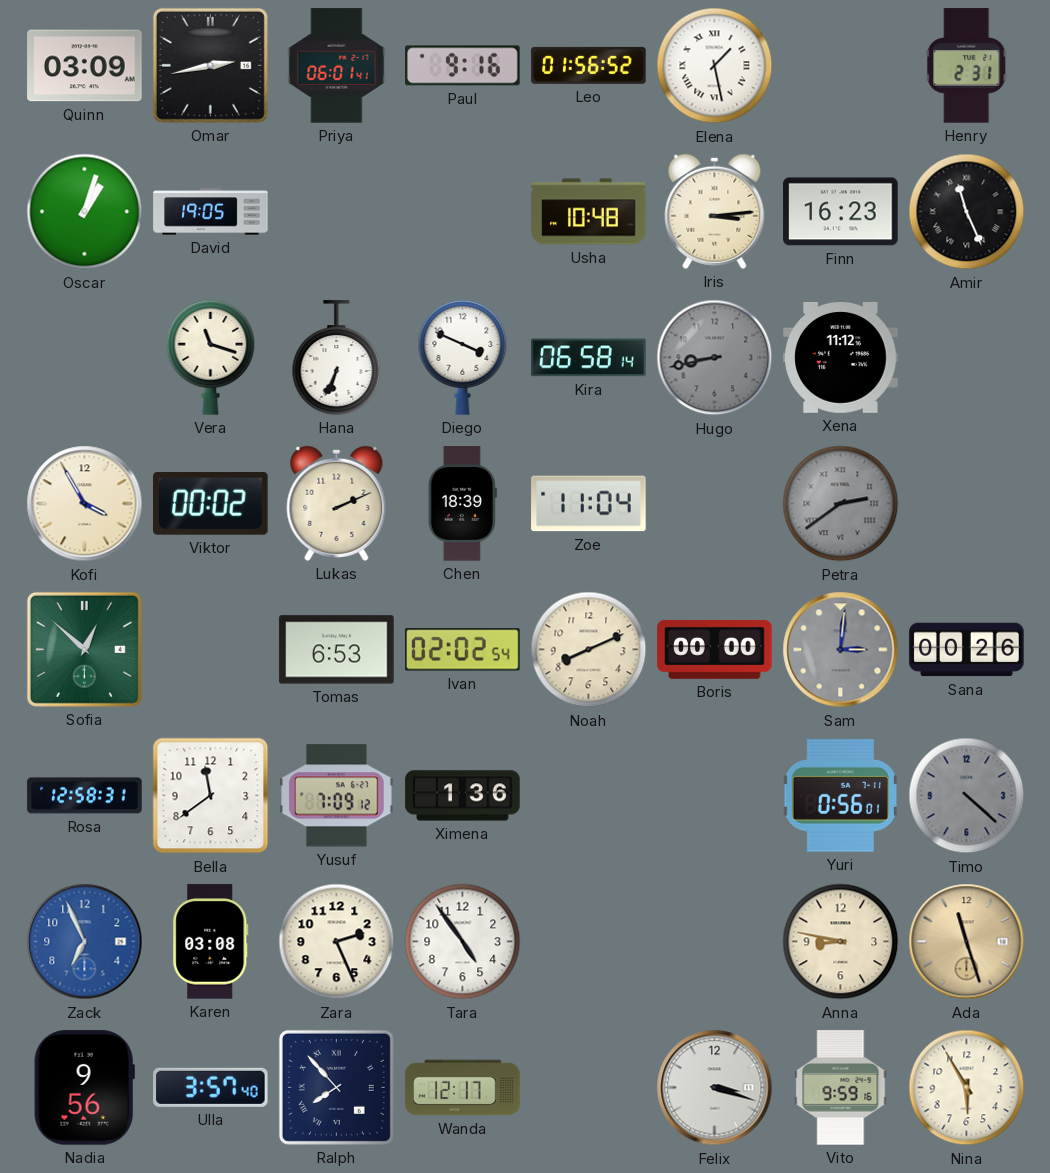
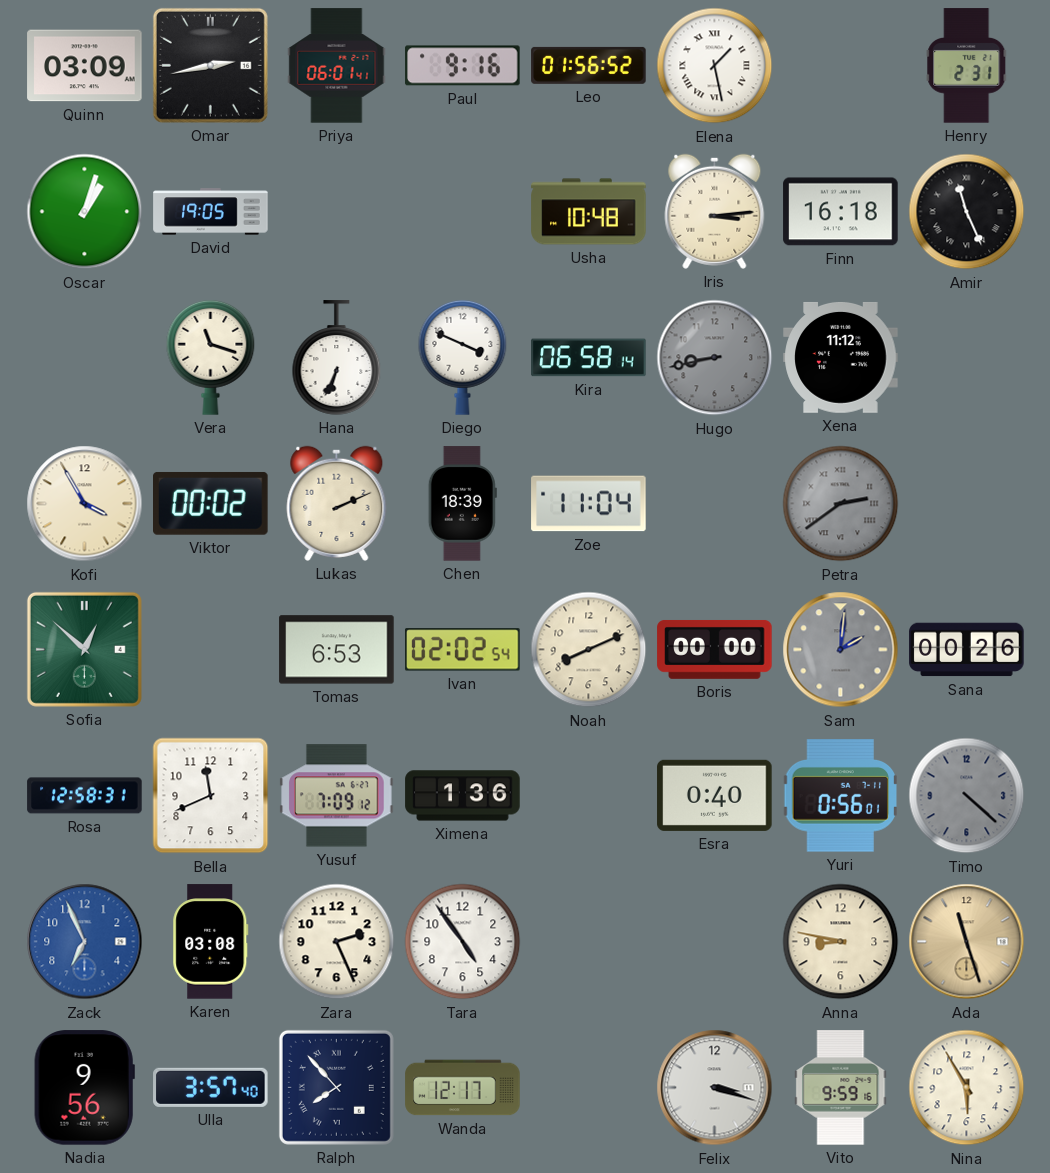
Finn: 16:23 -> 16:18 (841, 212)
Sam: 3:01 -> 2:01 (841, 650)
Bella: 11:39 -> 11:41 (211, 796)
Esra: none -> 0:40 (715, 795)
